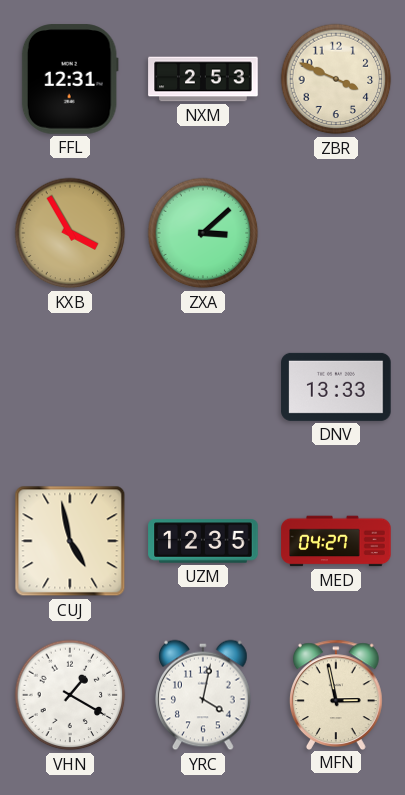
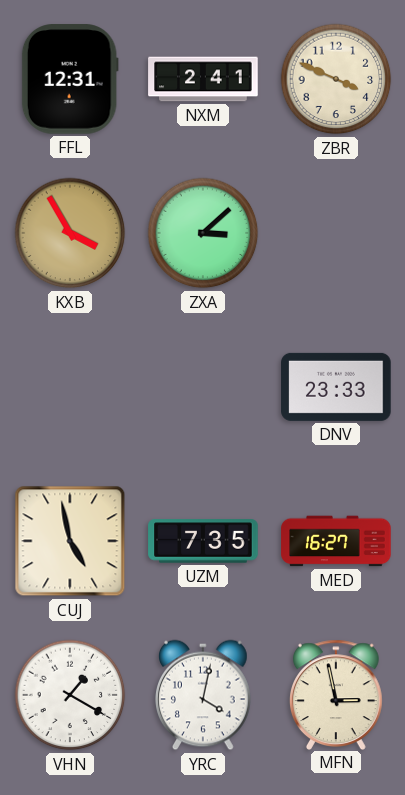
NXM: 2:53 -> 2:41 (203, 79)
DNV: 13:33 -> 23:33 (336, 387)
UZM: 12:35 -> 7:35 (203, 541)
MED: 04:27 -> 16:27 (336, 541)
